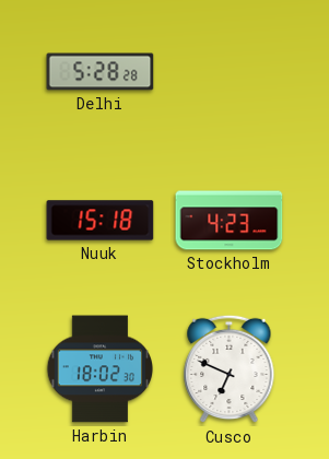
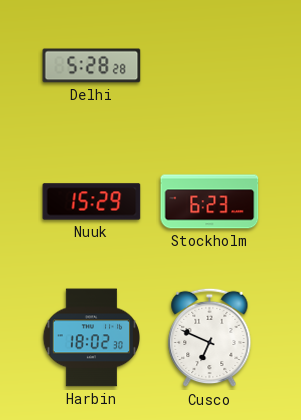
Nuuk: 15:18 -> 15:29 (92, 202)
Stockholm: 4:23 -> 6:23 (210, 202)
